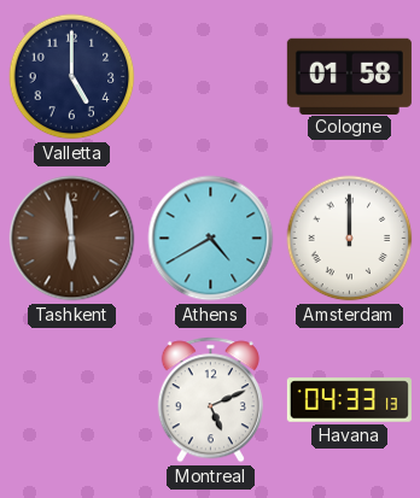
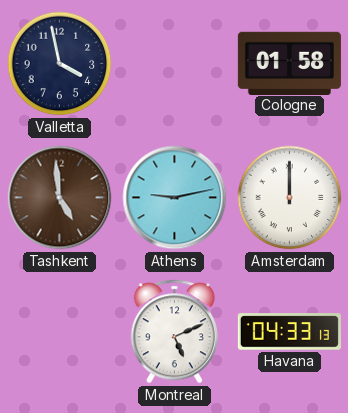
Valletta: 5:00 -> 3:58 (60, 64)
Tashkent: 5:59 -> 4:59 (60, 198)
Athens: 4:40 -> 9:13 (175, 198)
